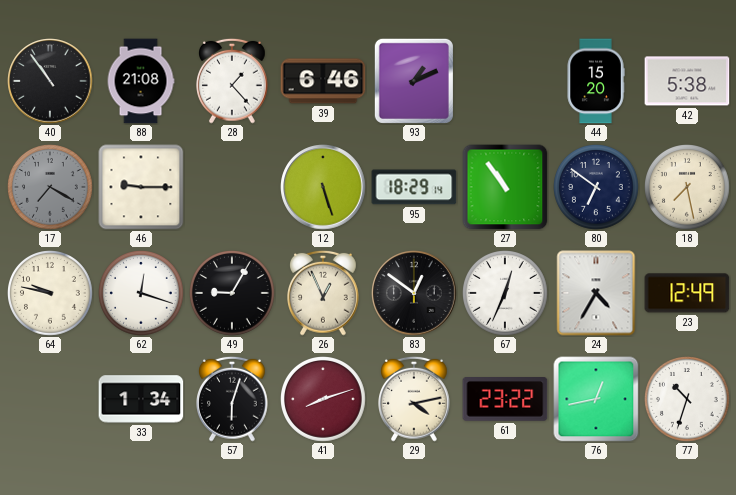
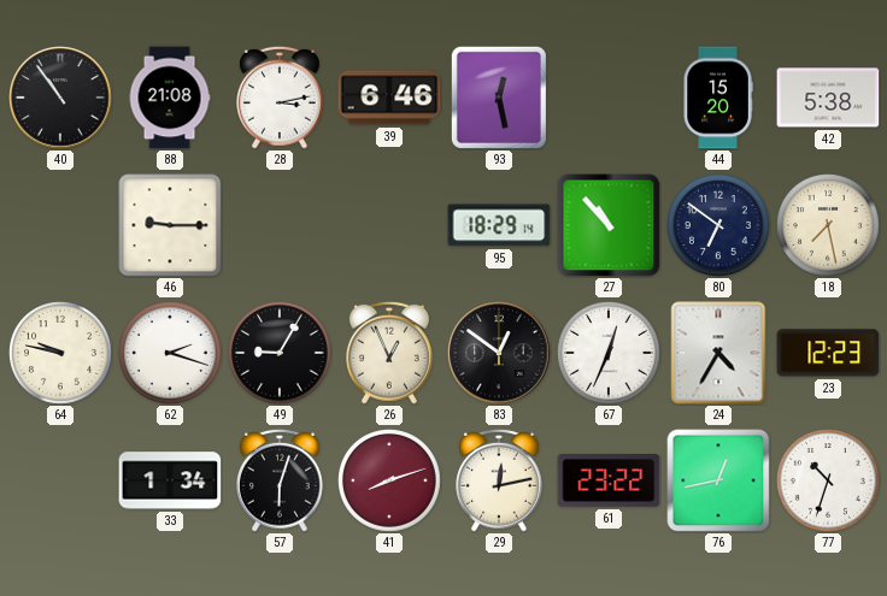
28: 1:23 -> 3:13 (281, 98)
93: 1:11 -> 12:28 (499, 98)
17: 7:20 -> none (51, 188)
12: 5:27 -> none (323, 187)
27: 10:54 -> 10:53 (609, 225)
62: 12:18 -> 2:18 (171, 354)
23: 12:49 -> 12:23 (828, 353)
29: 4:13 -> 12:13 (500, 480)
